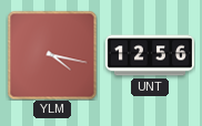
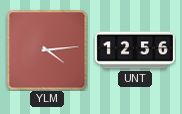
YLM: 4:17 -> 4:14 (47, 50)
